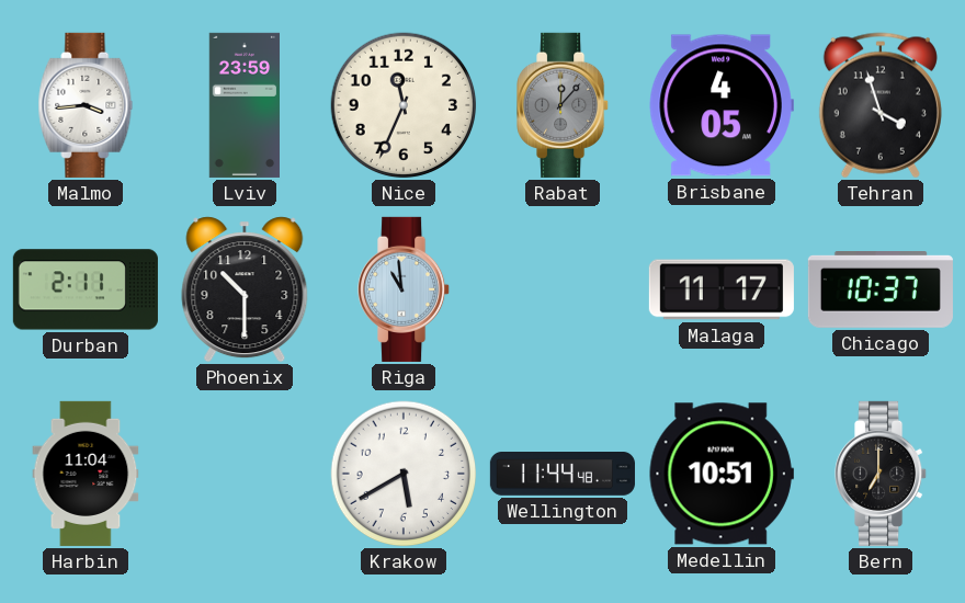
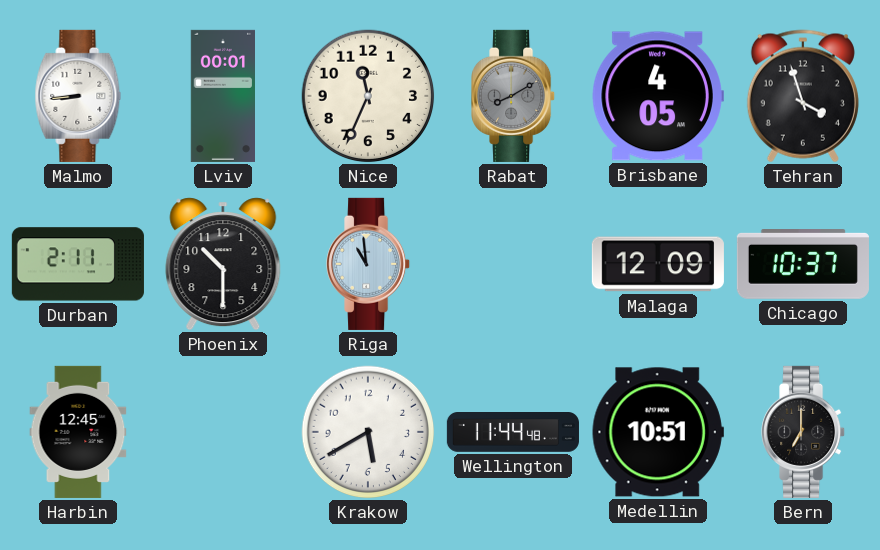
Malmo: 3:44 -> 8:44 (78, 96)
Lviv: 23:59 -> 00:01 (223, 96)
Rabat: 12:07 -> 8:10 (514, 96)
Malaga: 11:17 -> 12:09 (658, 264)
Harbin: 11:04 -> 12:45 (78, 432)
